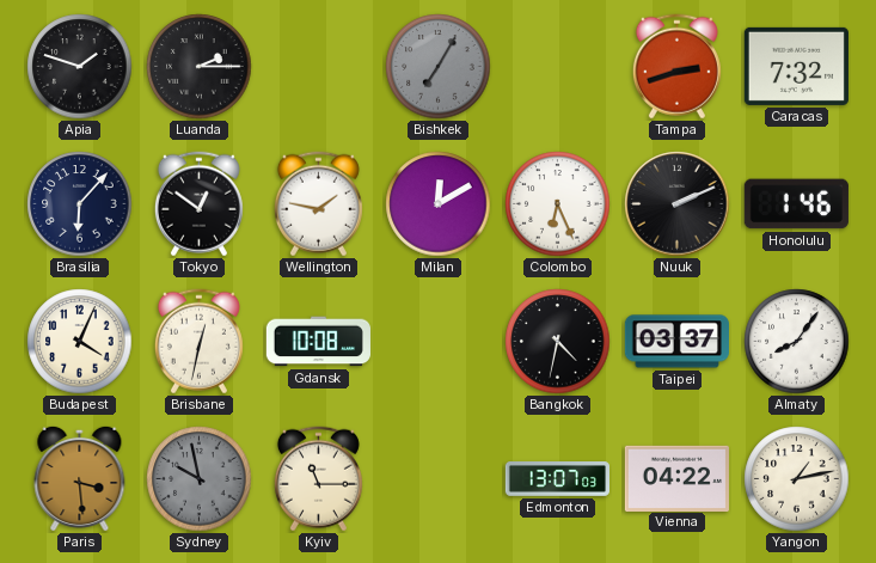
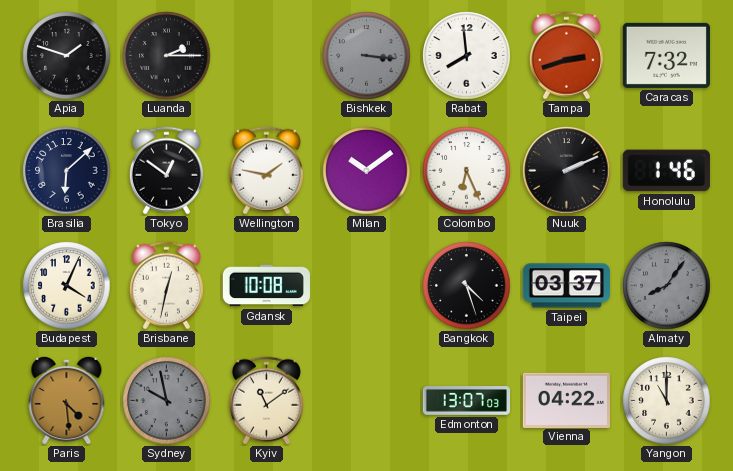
Bishkek: 7:05 -> 3:16 (367, 56)
Rabat: none -> 7:59 (467, 56)
Brasilia: 6:07 -> 6:08 (67, 171)
Milan: 12:10 -> 10:09 (367, 171)
Bangkok: 4:32 -> 4:27 (467, 286)
Almaty dial: white -> grey (667, 286)
Paris: 3:29 -> 4:29 (67, 400)
Kyiv: 11:15 -> 11:09 (266, 401)
Yangon: 1:13 -> 11:00 (667, 401)
